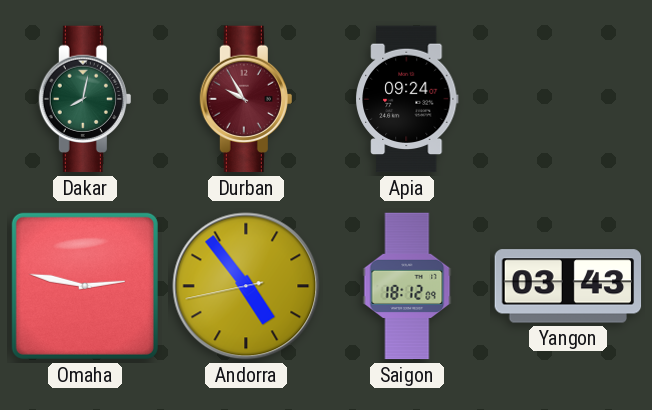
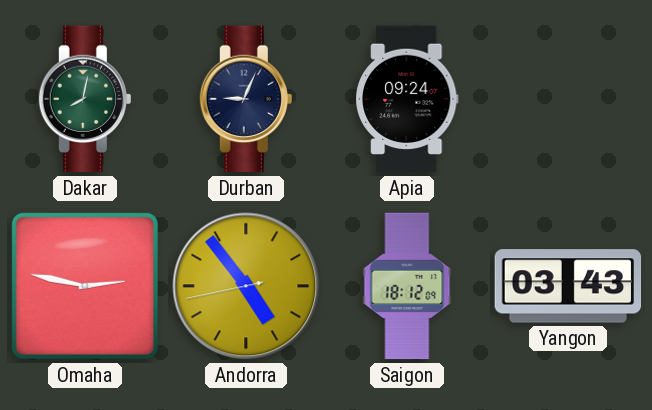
Durban: 9:55 -> 9:04 (246, 99)
Durban dial: burgundy -> navy (246, 99)
